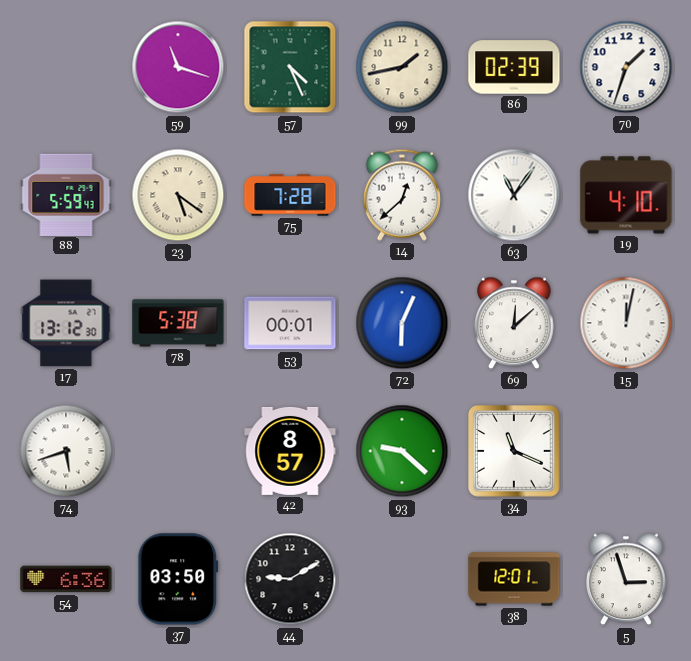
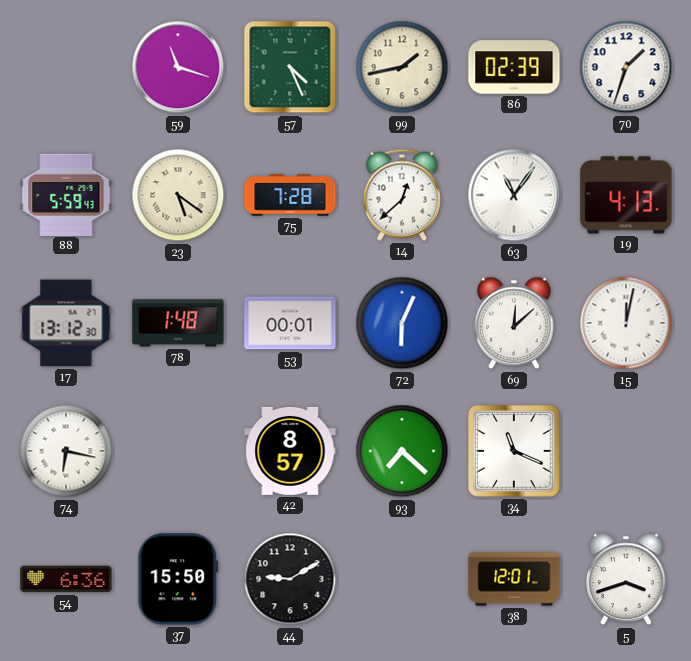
19: 4:10 -> 4:13 (626, 195)
78: 5:38 -> 1:48 (178, 323)
74: 5:42 -> 6:17 (66, 451)
93: 9:22 -> 7:22 (402, 451)
37: 03:50 -> 15:50 (178, 579)
5: 2:57 -> 3:42 (626, 579)
